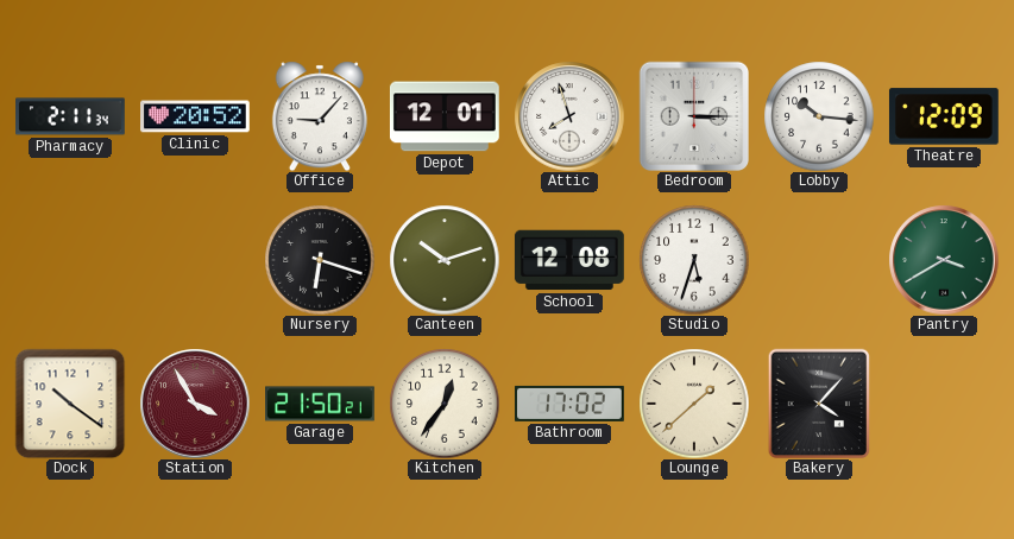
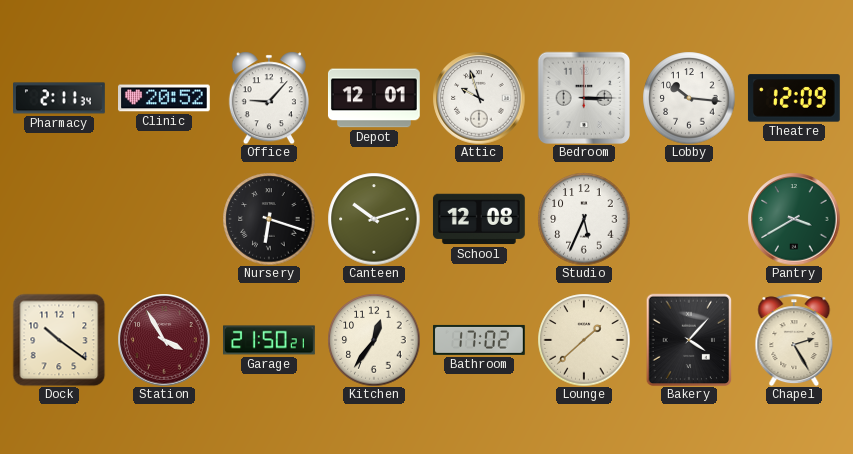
Attic: 7:57 -> 9:57 (479, 98)
Studio: 5:33 -> 5:34 (584, 219)
Chapel: none -> 2:25 (794, 340)
